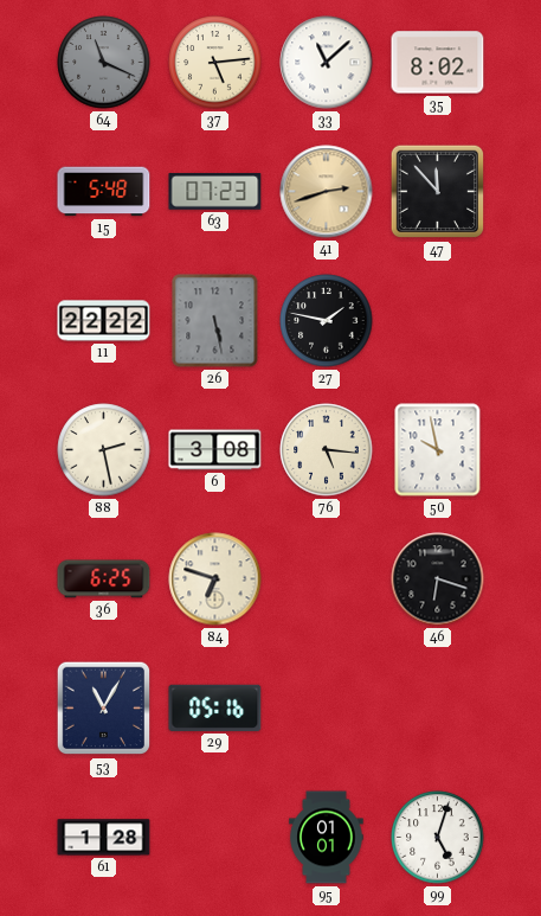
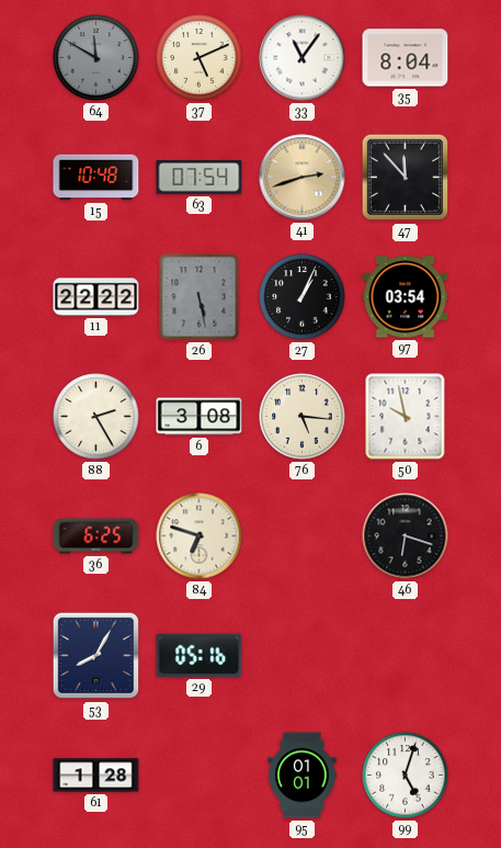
64: 11:19 -> 11:50 (96, 58)
37: 5:14 -> 5:11 (200, 58)
33: 11:08 -> 11:06 (303, 58)
35: 8:02 -> 8:04 (406, 58)
15: 5:48 -> 10:48 (96, 178)
63: 07:23 -> 07:54 (200, 178)
27: 1:47 -> 1:04 (303, 297)
97: none -> 03:54 (406, 297)
88: 2:28 -> 2:25 (96, 417)
53: 11:05 -> 8:05 (96, 656)
